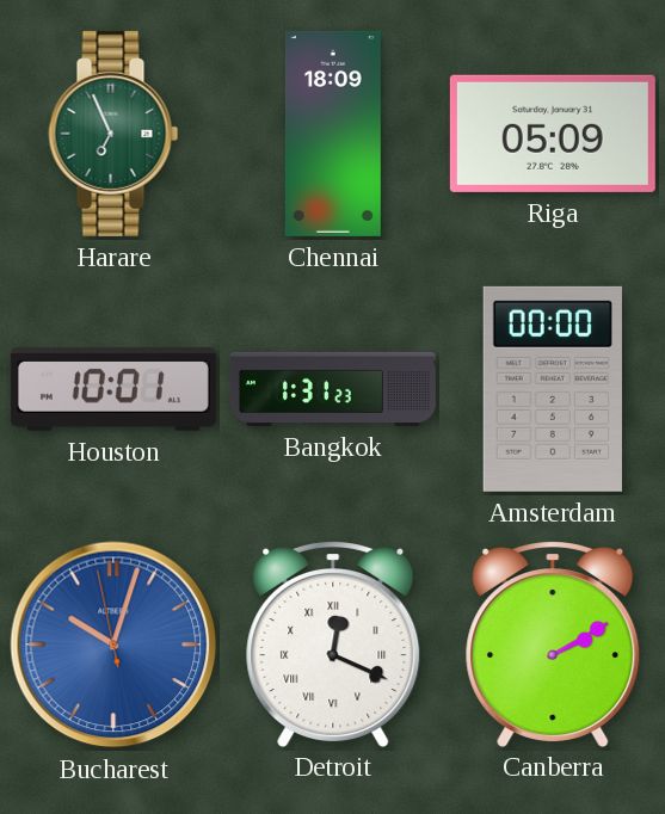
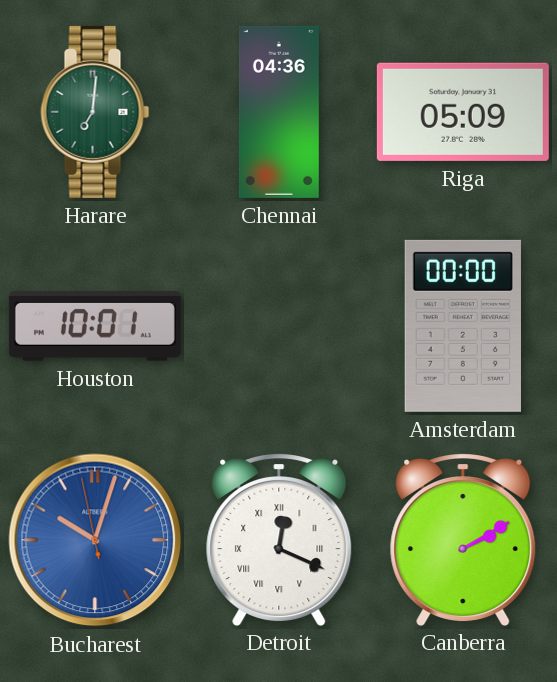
Harare: 6:56 -> 7:01 (95, 112)
Chennai: 18:09 -> 04:36 (279, 112)
Bangkok: 1:31 -> none (333, 389)
